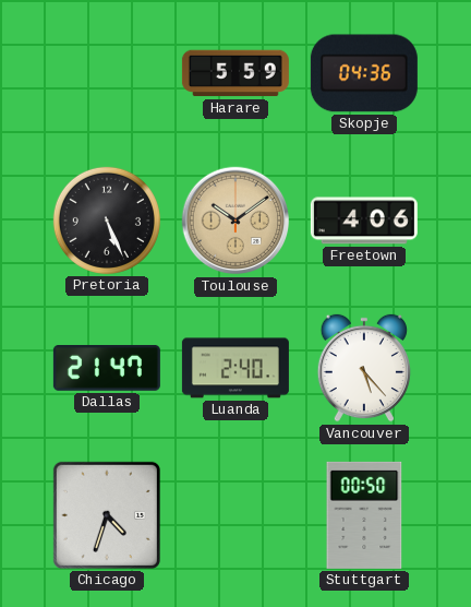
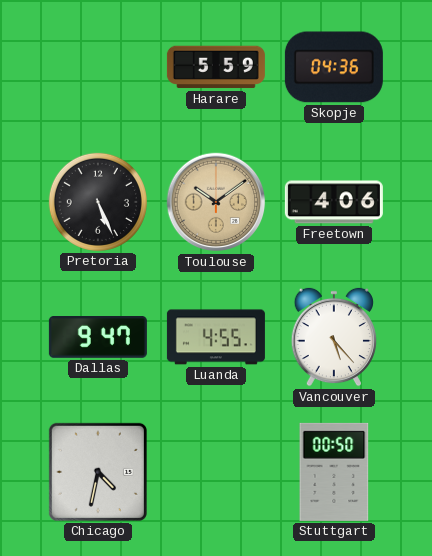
Dallas: 21:47 -> 9:47 (98, 338)
Luanda: 2:40 -> 4:55 (216, 337)
Chicago: 4:33 -> 4:32 (98, 472)
